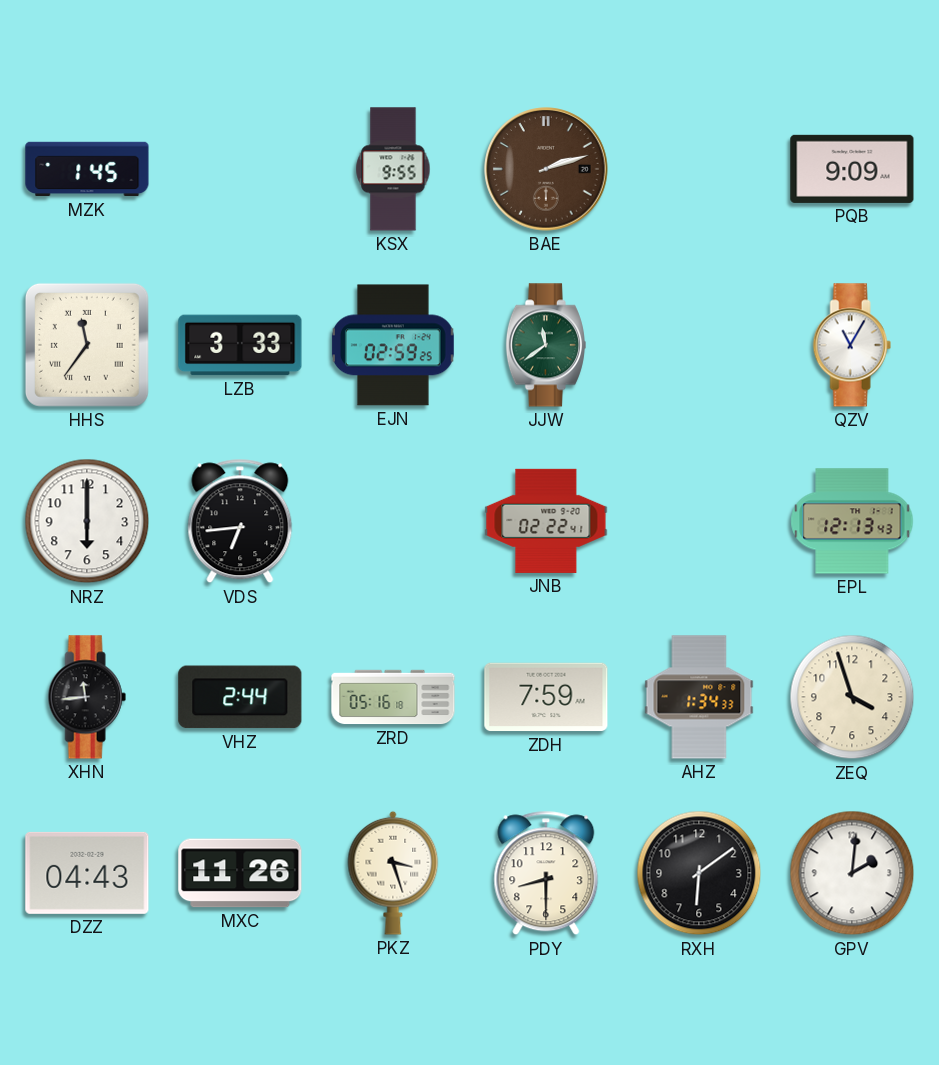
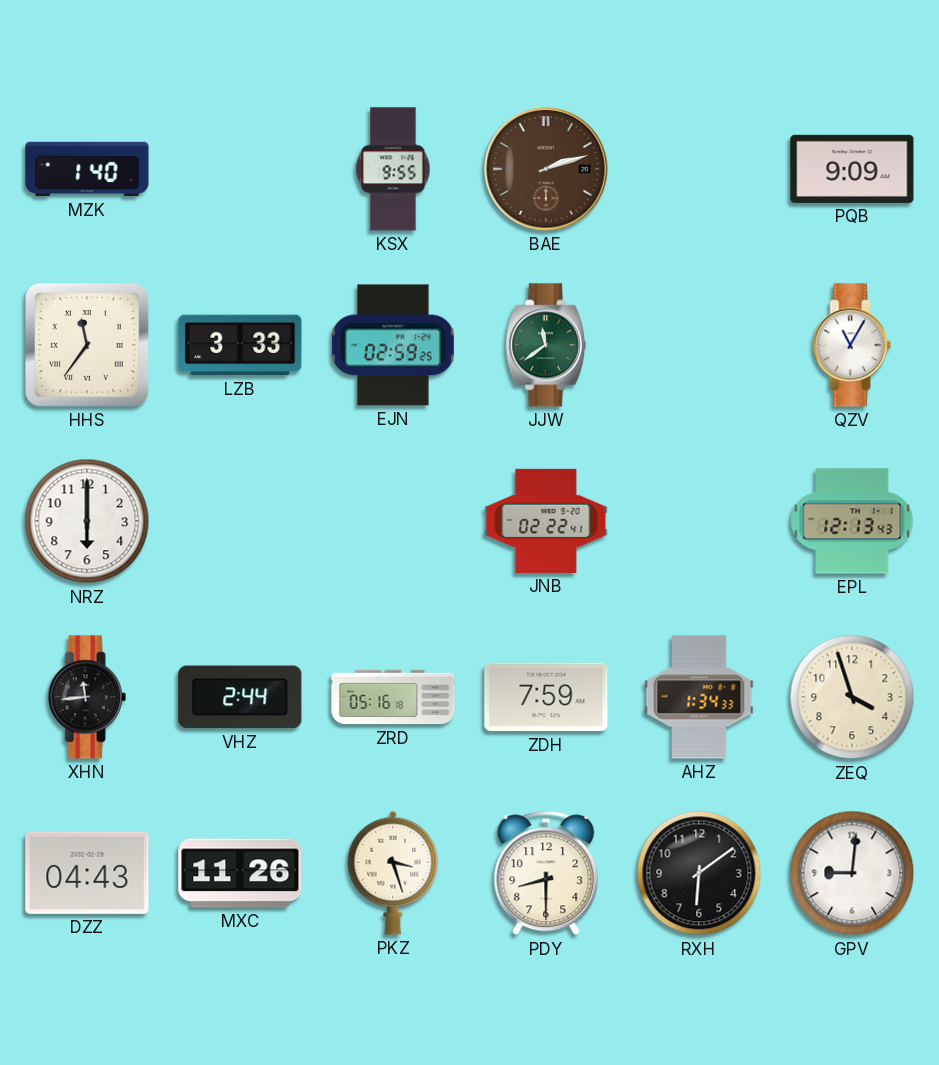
MZK: 1:45 -> 1:40 (87, 169)
VDS: 6:44 -> none (240, 521)
GPV: 2:01 -> 9:01 (852, 873)
